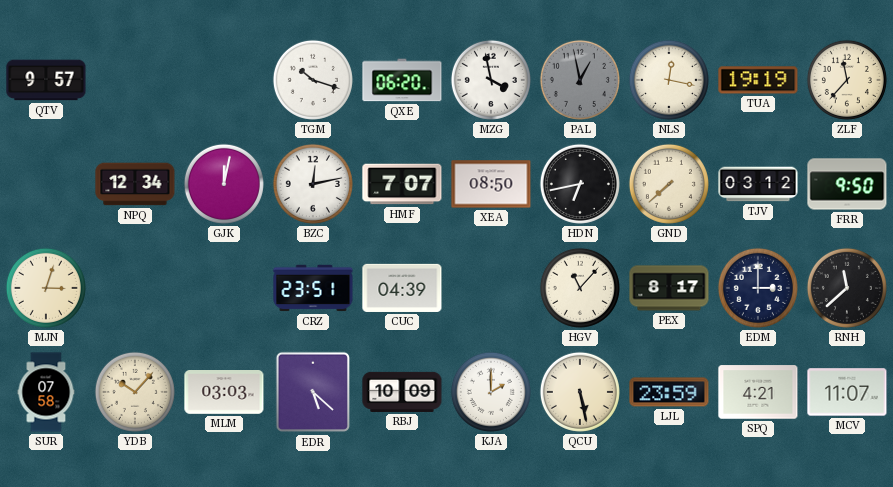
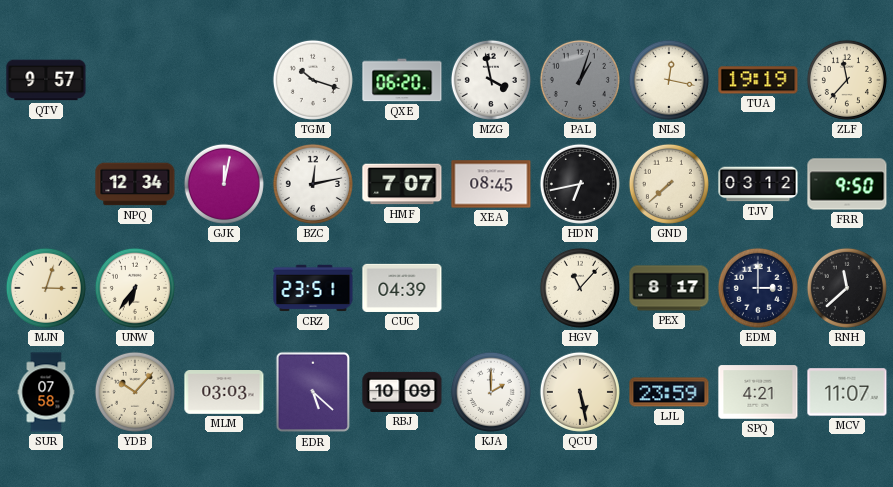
PAL: 12:58 -> 1:03 (580, 80)
XEA: 08:50 -> 08:45 (491, 184)
UNW: none -> 6:36 (135, 288)
